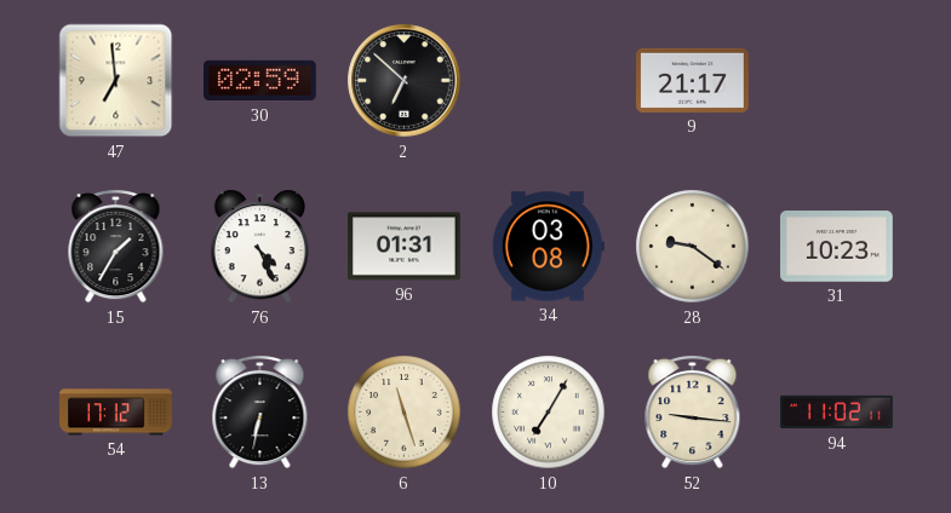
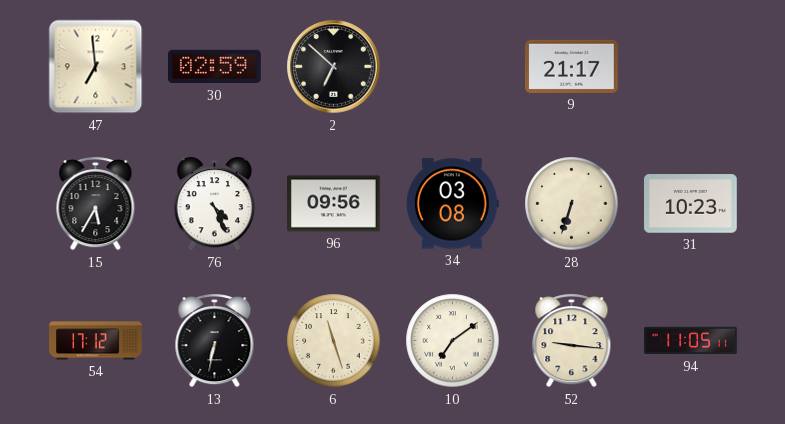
15: 1:35 -> 5:35 (96, 204)
96: 01:31 -> 09:56 (334, 204)
28: 9:21 -> 6:33 (572, 204)
10: 7:05 -> 7:09 (453, 341)
94: 11:02 -> 11:05 (691, 341)
